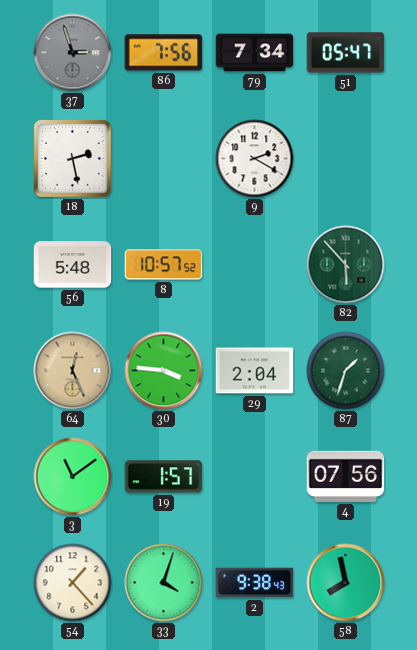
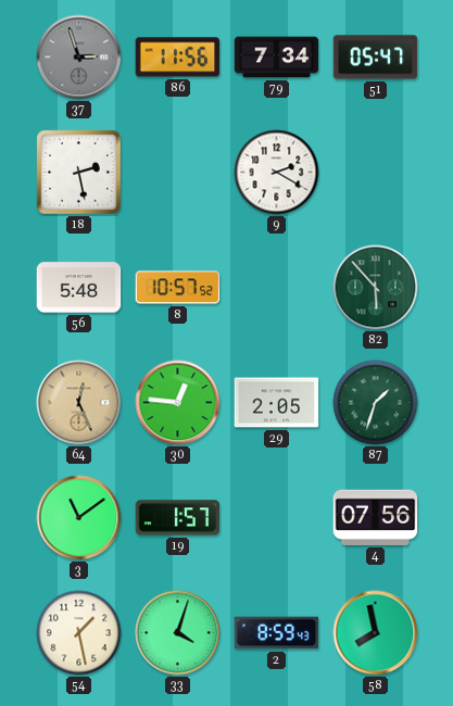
86: 7:56 -> 11:56 (178, 58)
30: 3:46 -> 12:46 (178, 403)
29: 2:04 -> 2:05 (277, 403)
54: 1:23 -> 1:28 (79, 633)
2: 9:38 -> 8:59 (277, 633)
